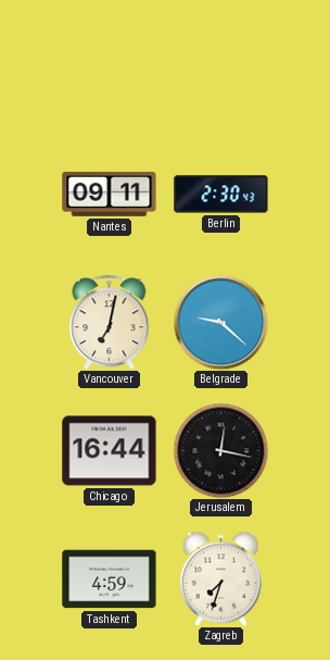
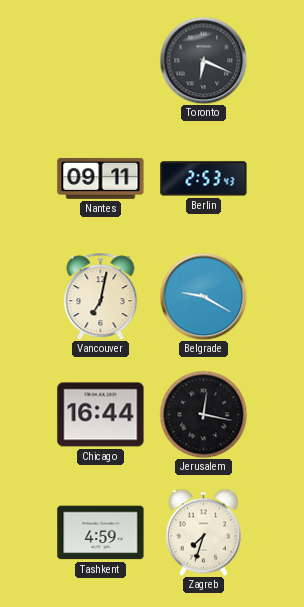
Toronto: none -> 6:19 (203, 60)
Berlin: 2:30 -> 2:53 (204, 179)
Belgrade: 9:22 -> 9:20 (203, 296)
